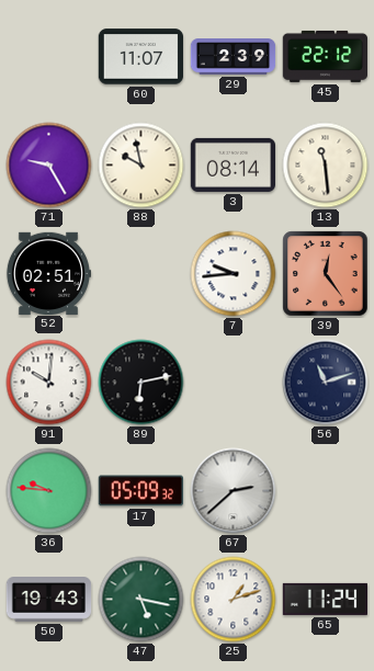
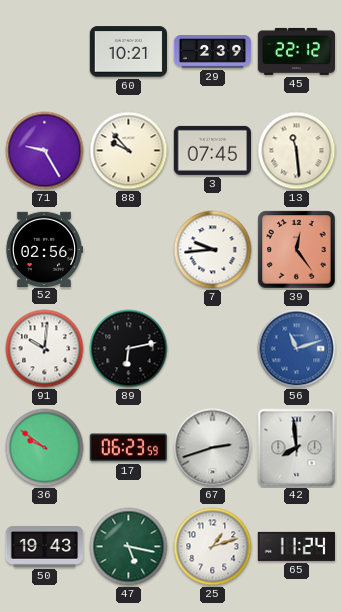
60: 11:07 -> 10:21 (128, 52)
88: 9:58 -> 9:53 (129, 151)
3: 08:14 -> 07:45 (212, 150)
52: 02:51 -> 02:56 (43, 249)
56 dial: navy -> blue (297, 349)
36: 9:46 -> 9:51 (45, 448)
17: 05:09 -> 06:23 (128, 448)
67: 2:38 -> 2:42 (213, 448)
42: none -> 7:59 (297, 448)
